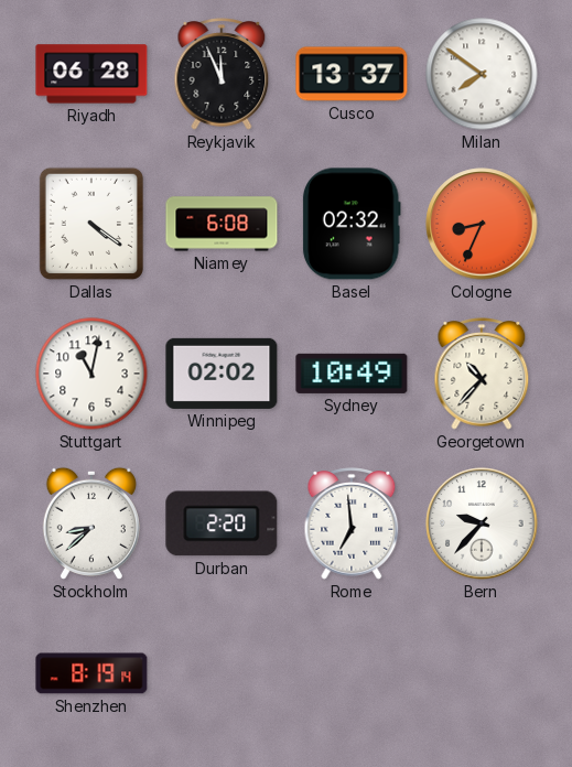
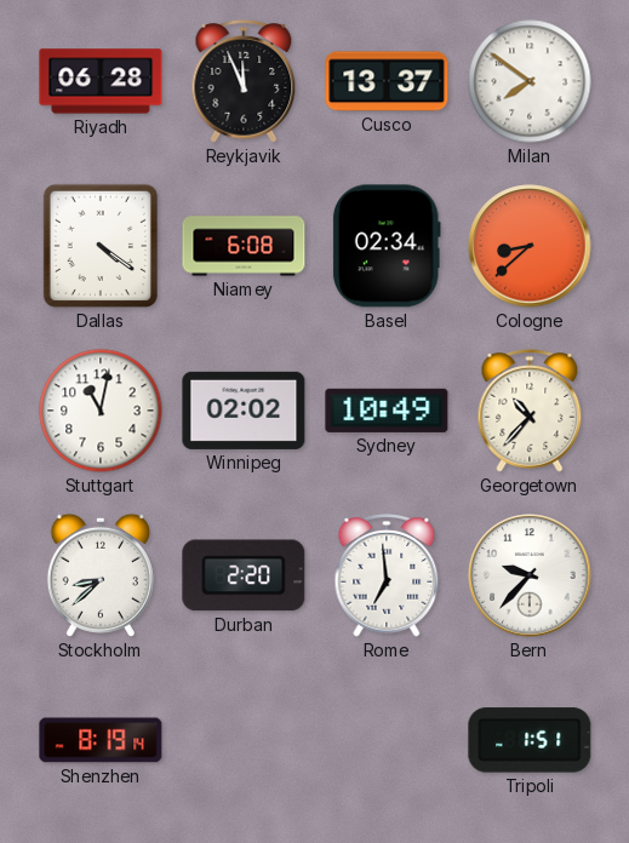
Basel: 02:32 -> 02:34 (387, 246)
Cologne: 8:34 -> 8:38 (530, 246)
Tripoli: none -> 1:51 (530, 740)
